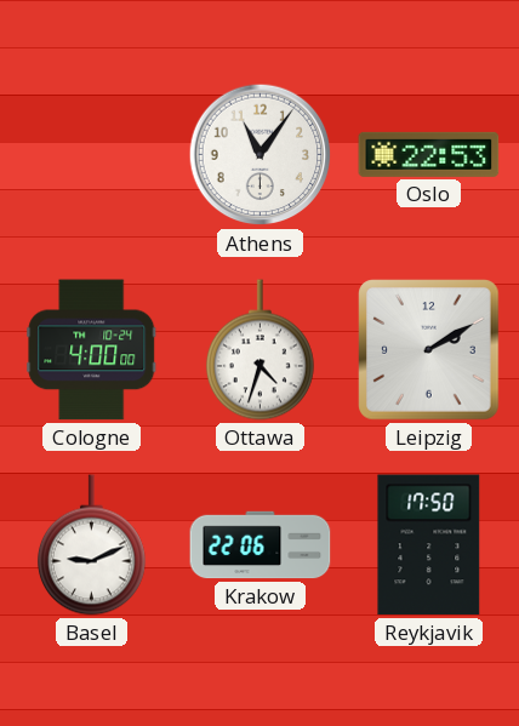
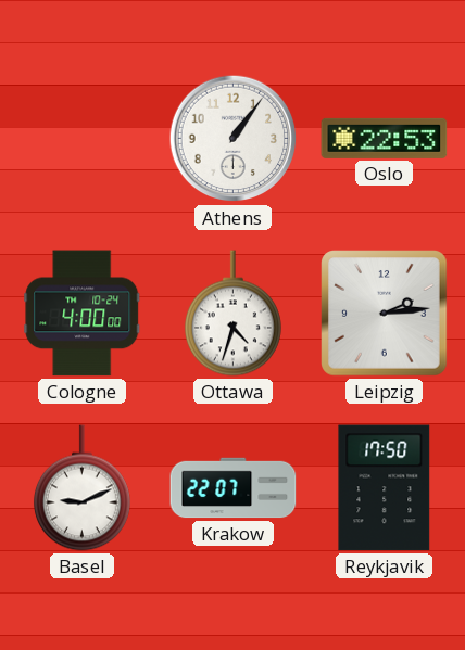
Athens: 11:06 -> 1:06 (234, 139)
Leipzig: 2:10 -> 2:14 (385, 314)
Krakow: 22:06 -> 22:07 (234, 488)
